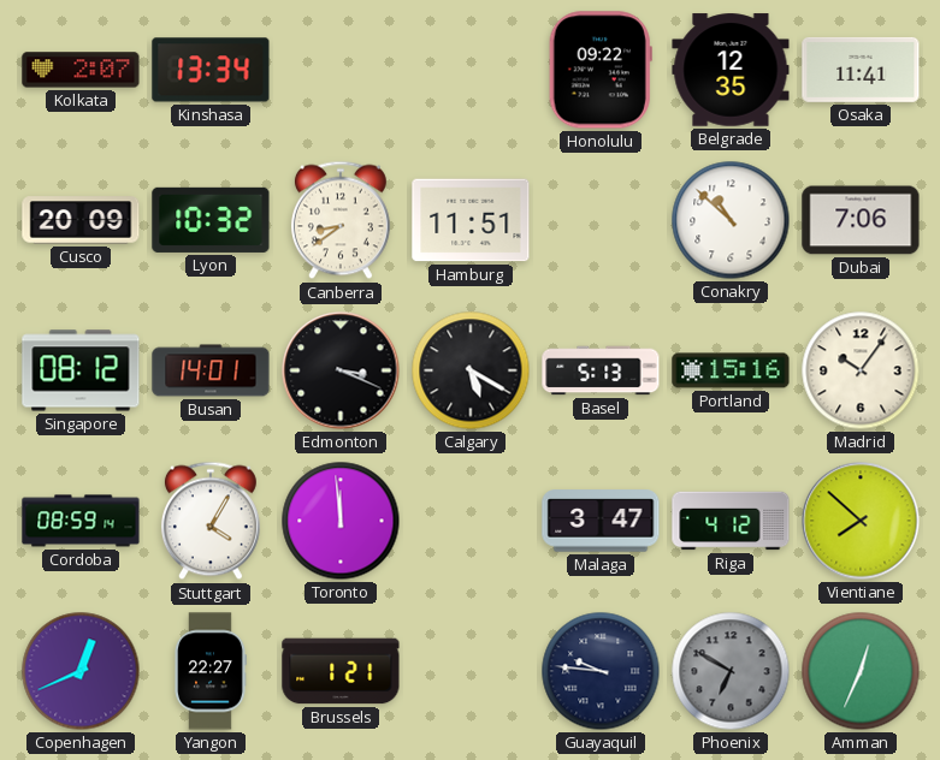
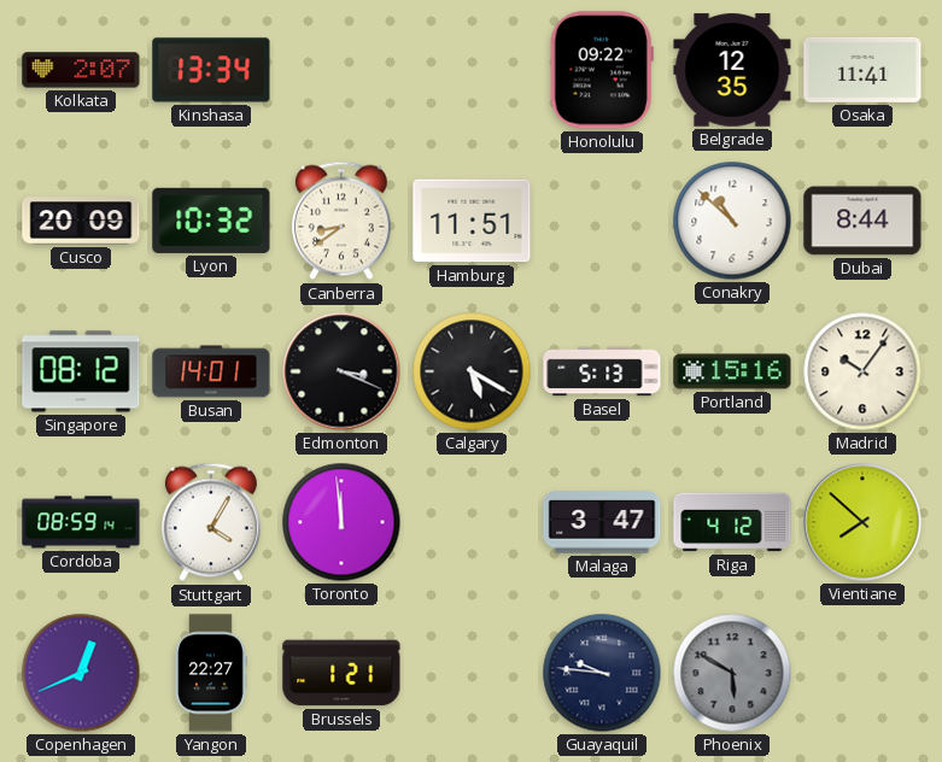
Dubai: 7:06 -> 8:44 (862, 221)
Phoenix: 6:50 -> 5:50 (732, 673)
Amman: 12:34 -> none (861, 671)
